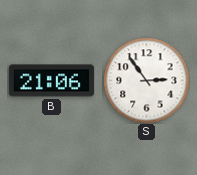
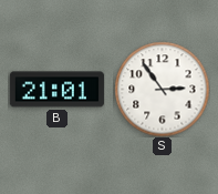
B: 21:06 -> 21:01 (56, 90)
